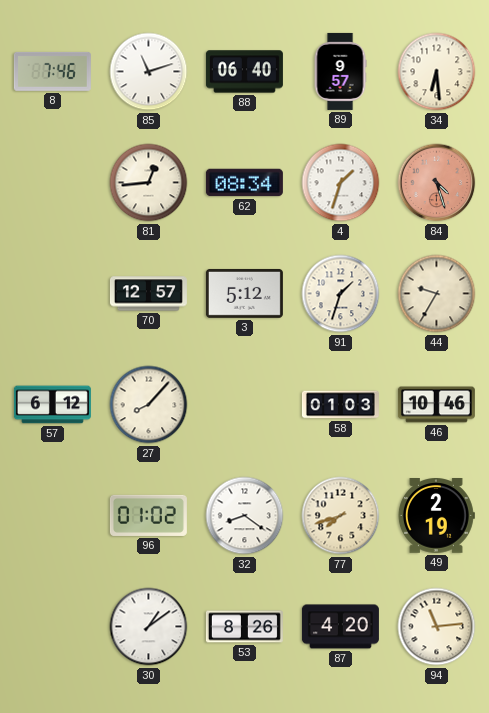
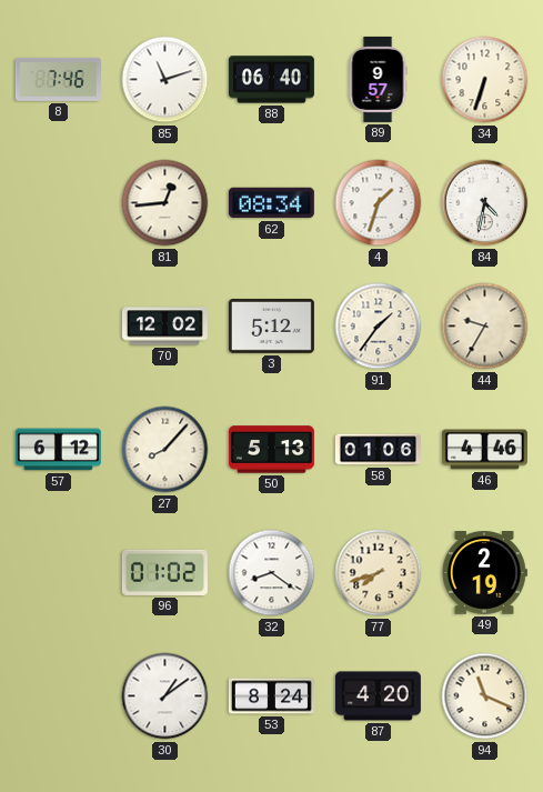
34: 6:29 -> 6:33 (485, 80)
84: 4:27 -> 4:32 (485, 203)
84 dial: salmon -> white (485, 203)
70: 12:57 -> 12:02 (164, 327)
91: 1:33 -> 1:36 (379, 327)
50: none -> 5:13 (271, 450)
58: 01:03 -> 01:06 (378, 450)
46: 10:46 -> 4:46 (484, 450)
53: 8:26 -> 8:24 (271, 696)
94: 11:14 -> 11:19 (485, 696)
